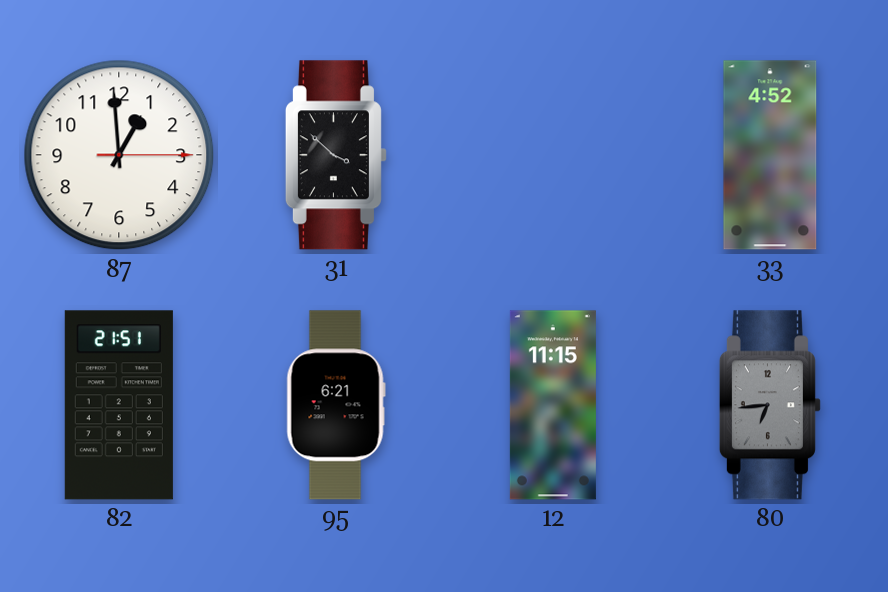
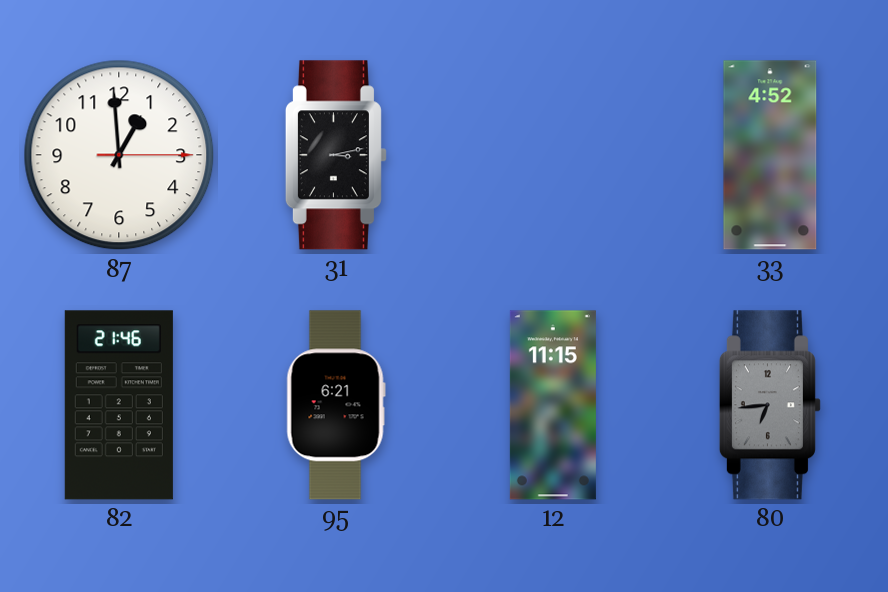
31: 3:52 -> 3:13 (336, 155)
82: 21:51 -> 21:46 (119, 405)
